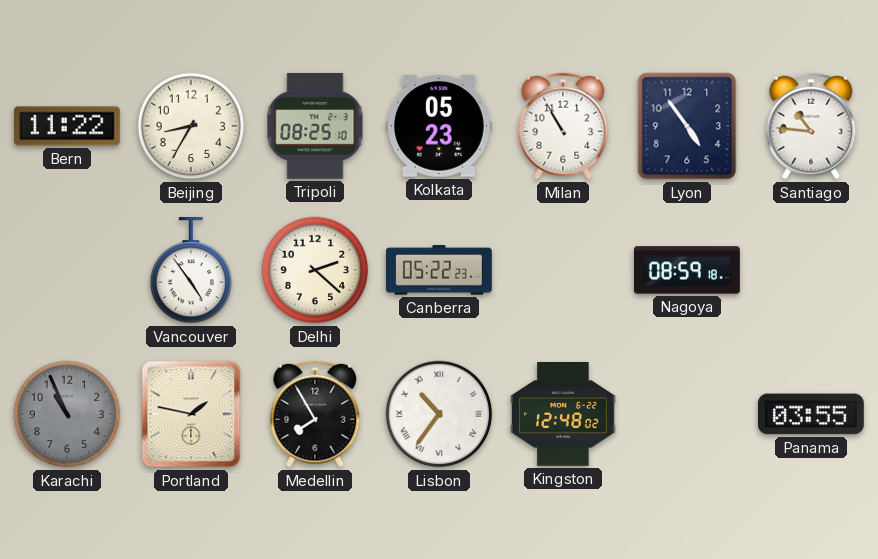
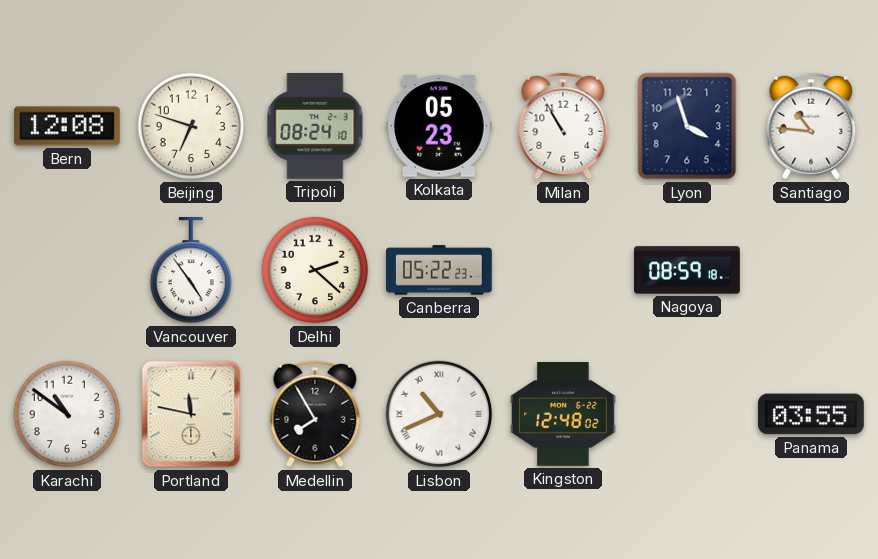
Bern: 11:22 -> 12:08 (67, 126)
Beijing: 8:35 -> 6:48 (191, 126)
Tripoli: 08:25 -> 08:24 (315, 126)
Lyon: 4:54 -> 3:57 (687, 126)
Karachi: 10:56 -> 10:51 (67, 414)
Karachi dial: grey -> white (67, 414)
Portland: 1:47 -> 11:47 (191, 414)
Lisbon: 10:36 -> 10:41 (439, 414)
